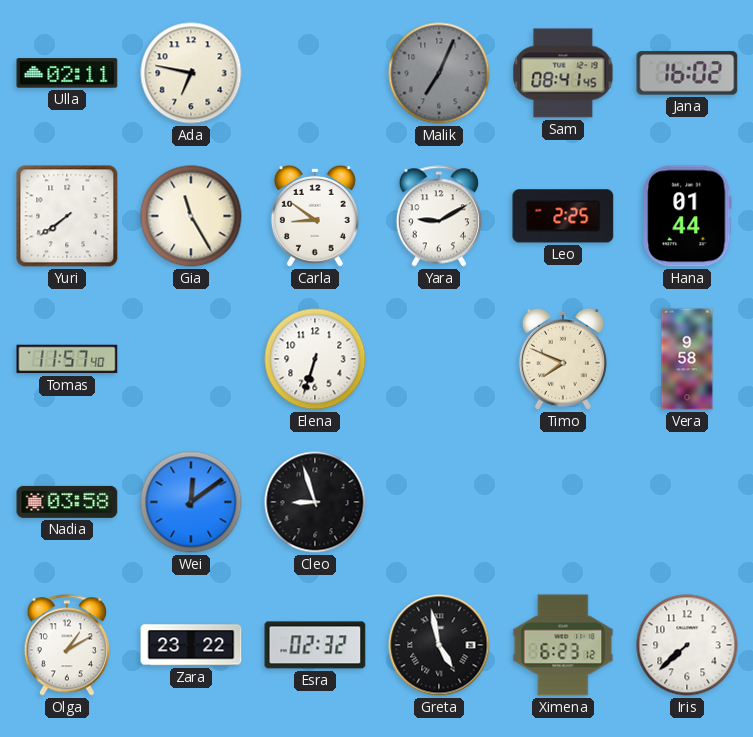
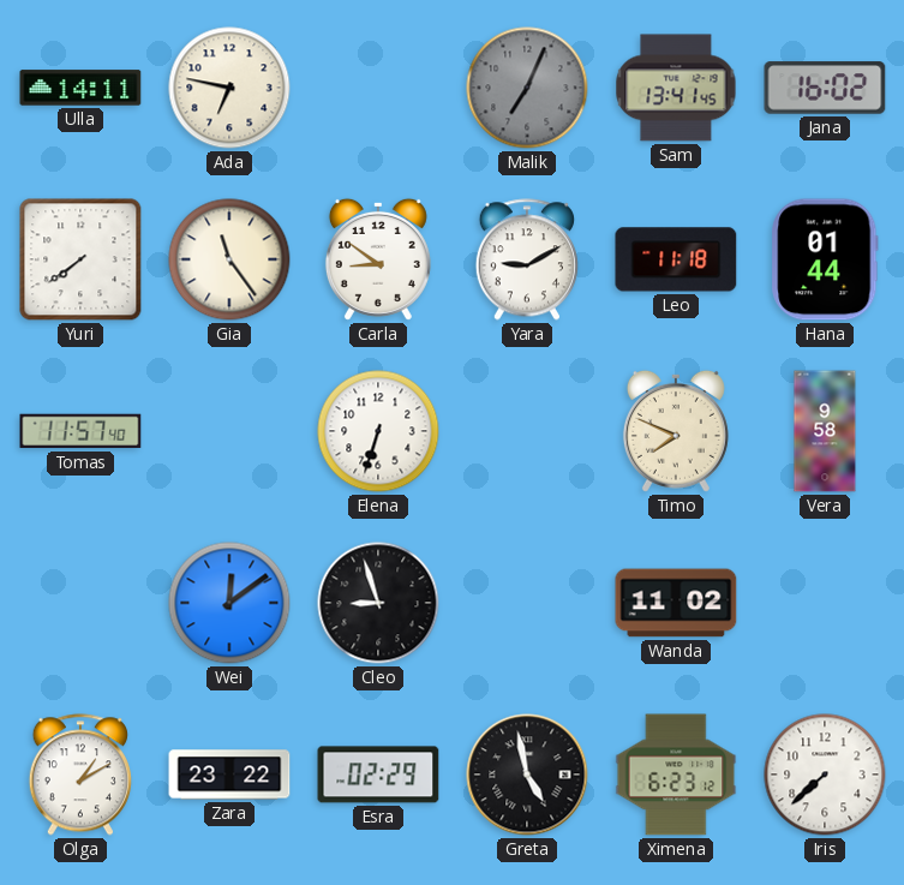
Ulla: 02:11 -> 14:11 (80, 88)
Sam: 08:41 -> 13:41 (676, 88)
Gia: 11:25 -> 11:24 (229, 259)
Leo: 2:25 -> 11:18 (676, 259)
Nadia: 03:58 -> none (67, 502)
Wanda: none -> 11:02 (676, 603)
Esra: 02:32 -> 02:29 (378, 775)
